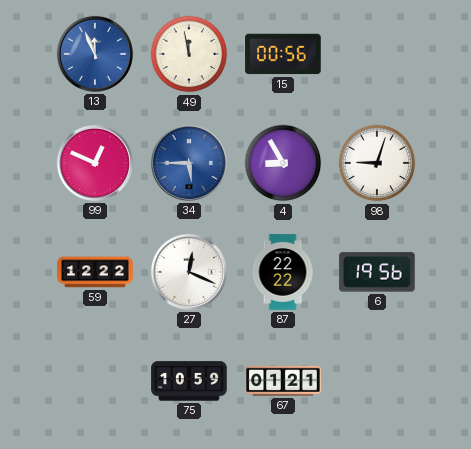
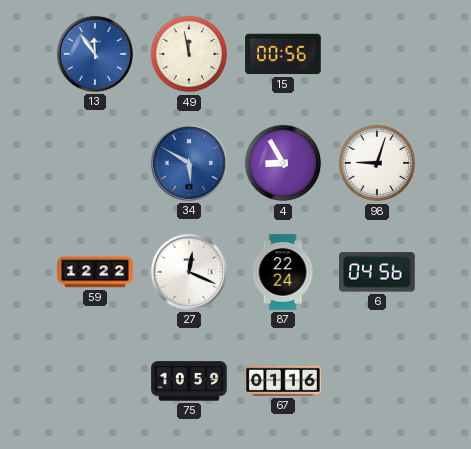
13: 11:56 -> 11:54 (95, 54)
99: 12:49 -> none (95, 163)
34: 5:45 -> 5:50 (189, 163)
87: 22:22 -> 22:24 (283, 272)
6: 19:56 -> 04:56 (377, 272)
67: 01:21 -> 01:16 (283, 381)
